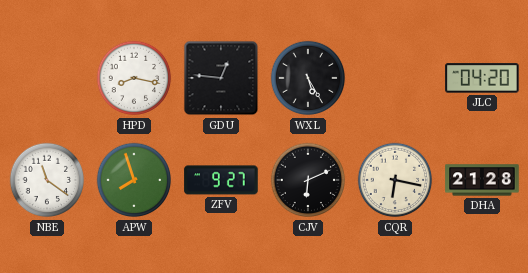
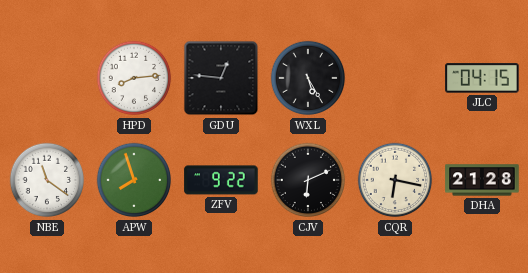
HPD: 8:17 -> 8:14 (134, 78)
JLC: 04:20 -> 04:15 (482, 78)
ZFV: 9:27 -> 9:22 (221, 180)
